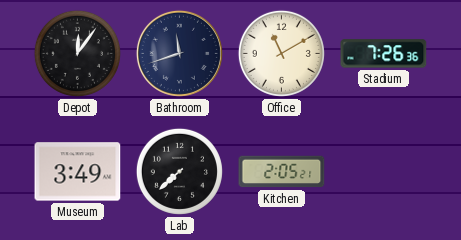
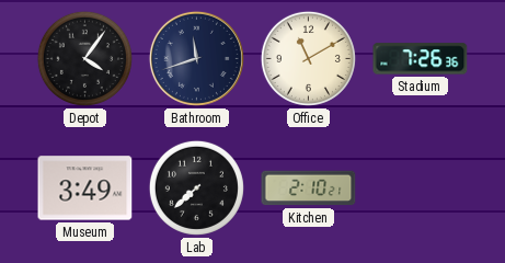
Depot: 12:06 -> 4:06 (84, 58)
Kitchen: 2:05 -> 2:10 (309, 188)
